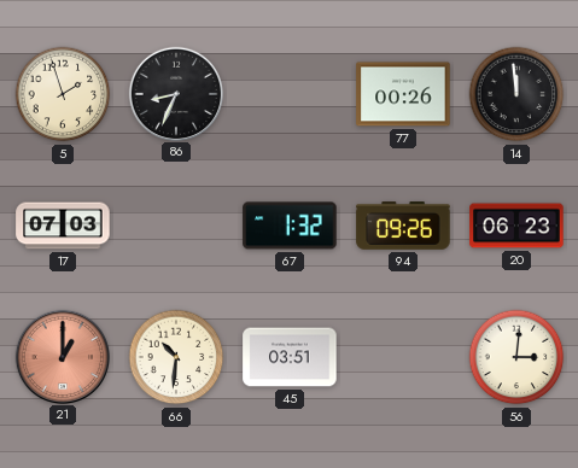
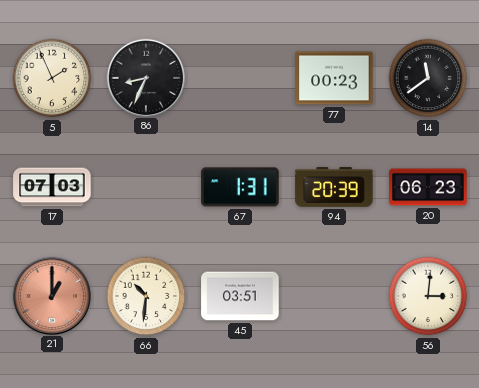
5: 1:57 -> 1:56 (52, 78)
77: 00:26 -> 00:23 (334, 78)
14: 11:59 -> 11:39 (428, 78)
67: 1:32 -> 1:31 (240, 187)
94: 09:26 -> 20:39 (334, 187)
